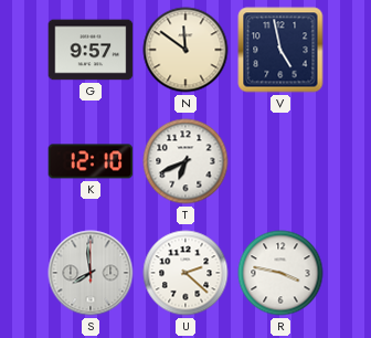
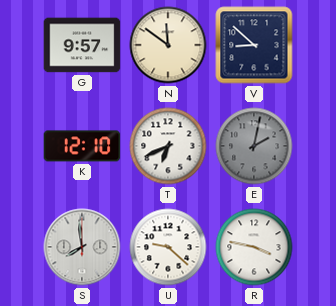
V: 4:58 -> 8:52 (254, 45)
E: none -> 2:02 (254, 146)
U: 2:22 -> 9:22 (168, 247)
